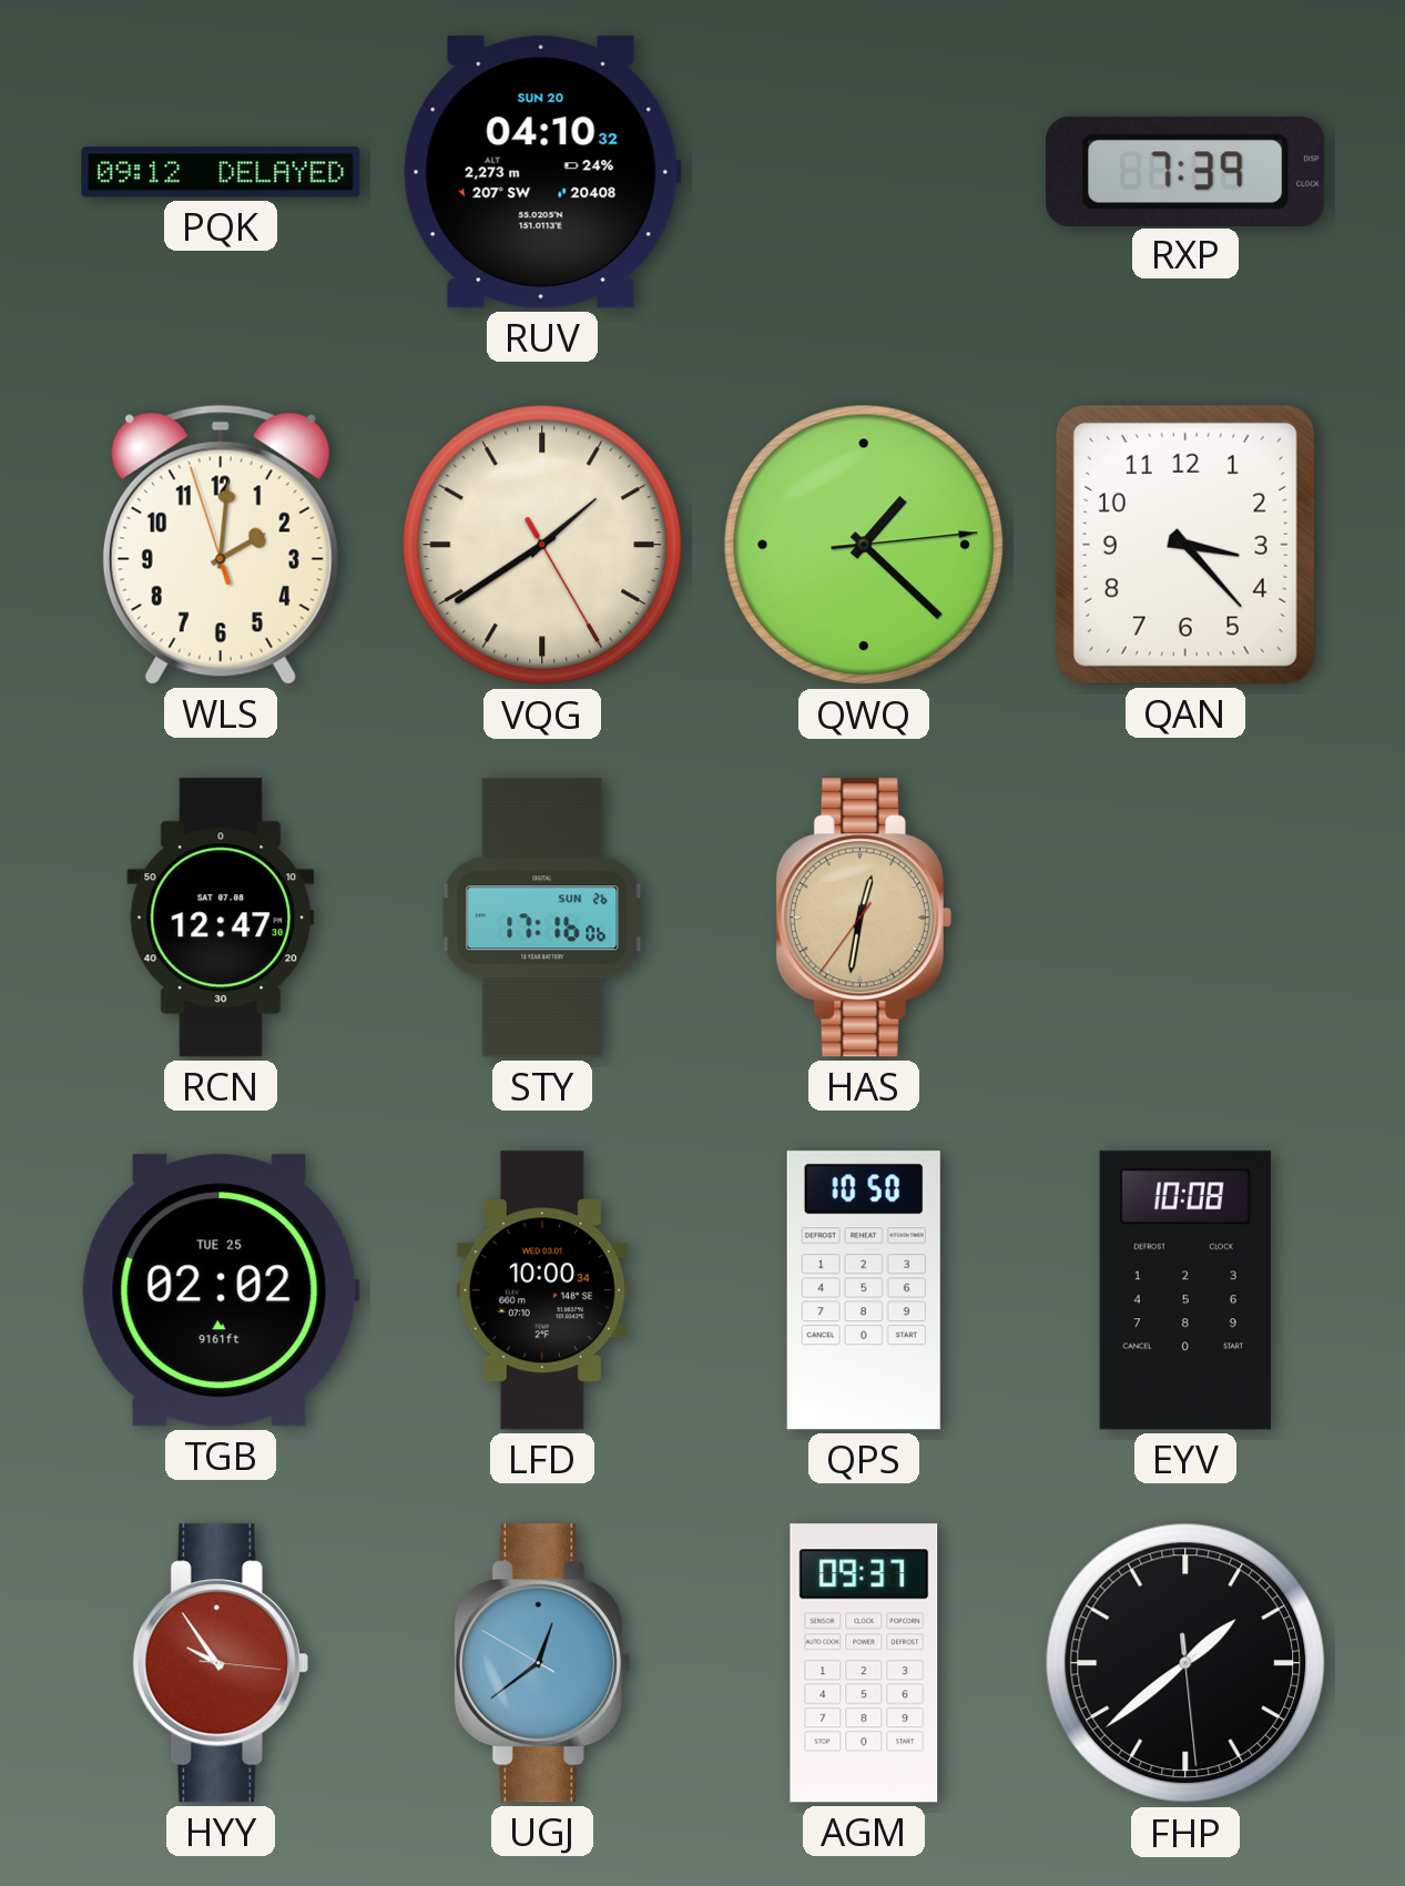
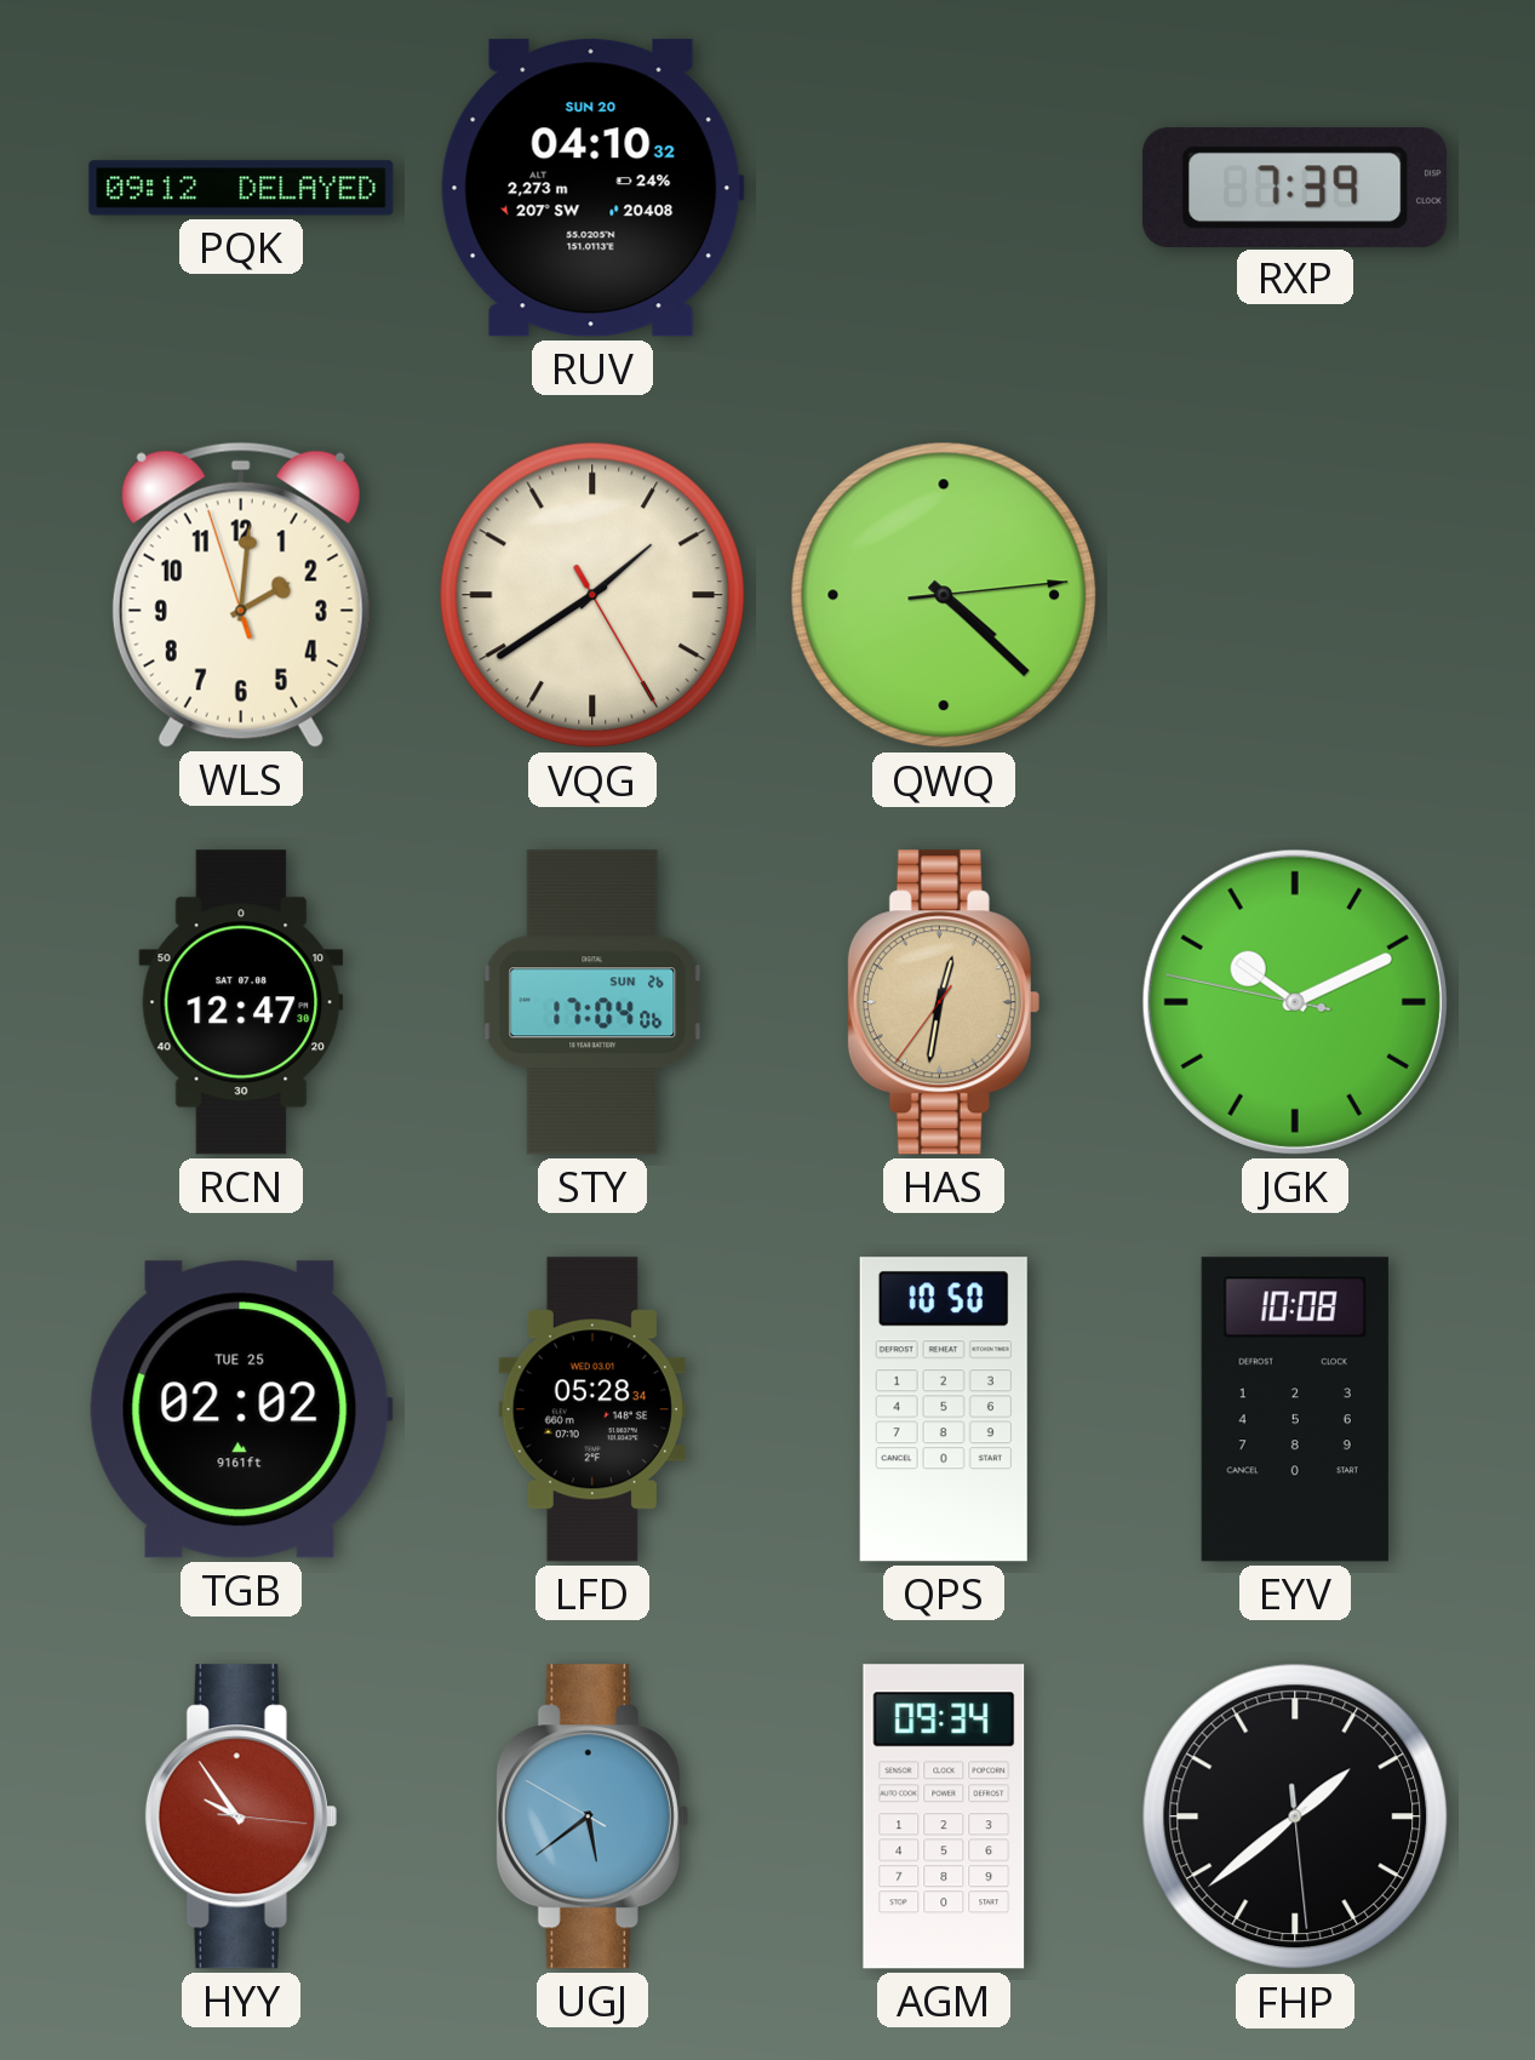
QWQ: 1:22 -> 4:22 (944, 595)
QAN: 3:23 -> none (1185, 545)
STY: 17:16 -> 17:04 (592, 1002)
JGK: none -> 10:10 (1295, 1002)
LFD: 10:00 -> 05:28 (592, 1409)
UGJ: 12:38 -> 5:38 (592, 1816)
AGM: 09:37 -> 09:34 (944, 1816)
